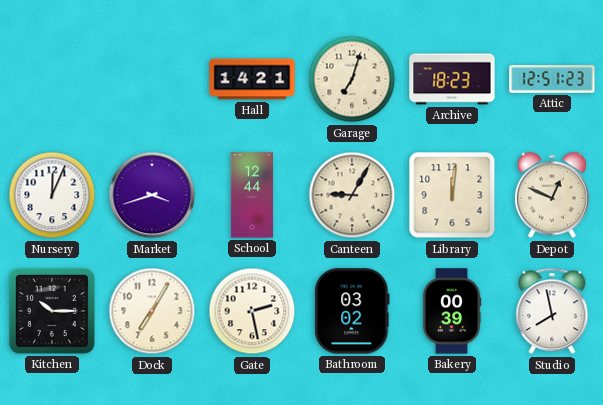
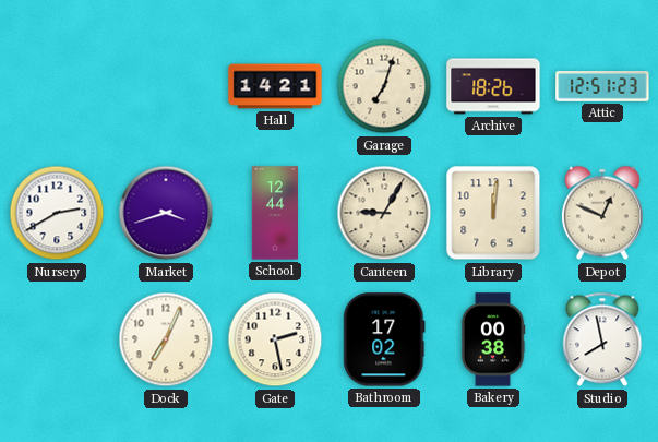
Archive: 18:23 -> 18:26 (493, 86)
Nursery: 12:04 -> 2:40 (57, 213)
Kitchen: 10:15 -> none (52, 311)
Dock: 7:05 -> 7:04 (166, 339)
Bathroom: 03:02 -> 17:02 (384, 339)
Bakery: 00:39 -> 00:38 (493, 339)
